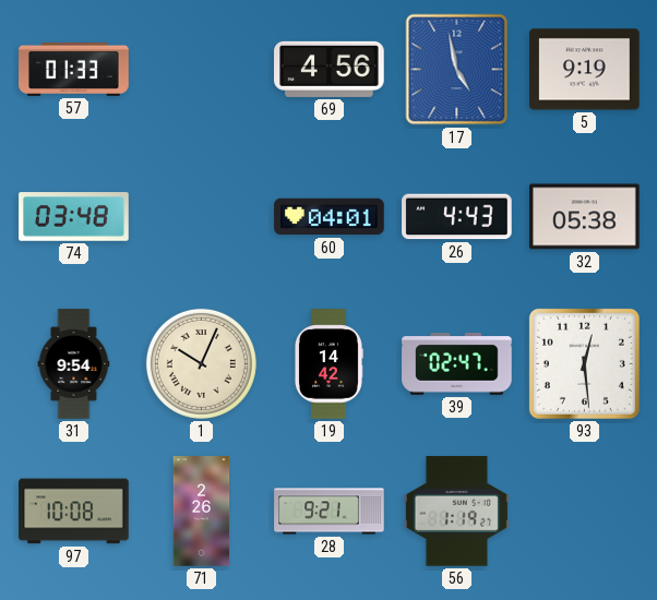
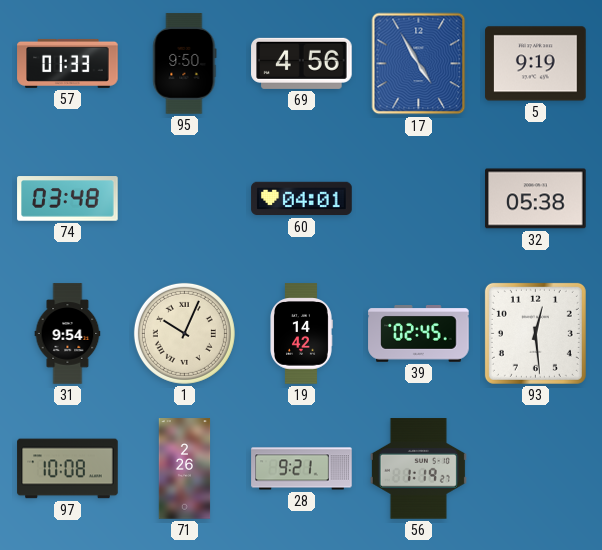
95: none -> 9:50 (185, 64)
17: 4:58 -> 4:55 (419, 64)
26: 4:43 -> none (457, 217)
39: 02:47 -> 02:45 (419, 334)
